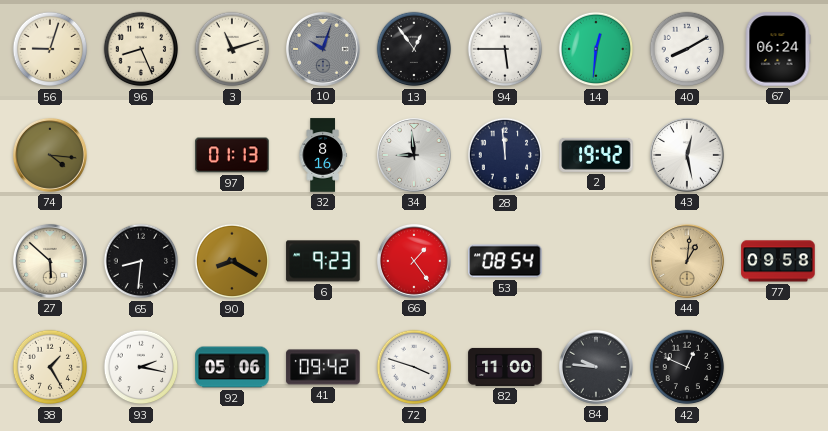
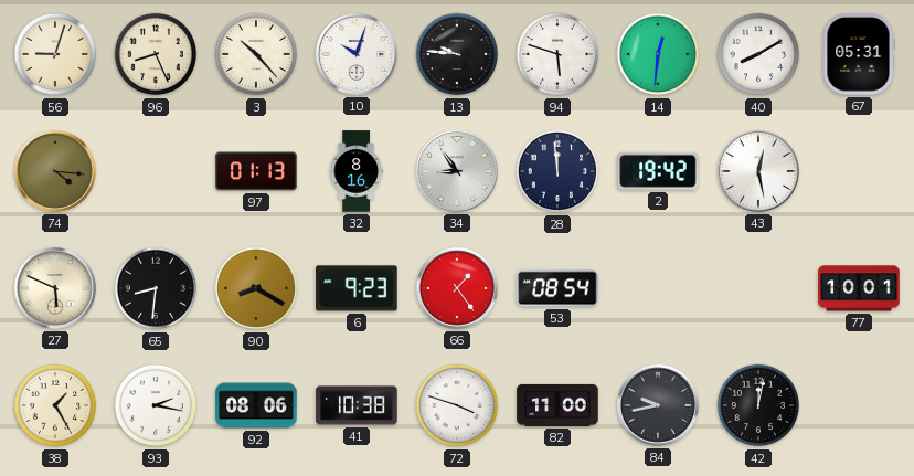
3: 11:12 -> 10:23 (256, 54)
10 dial: grey -> white (357, 54)
13: 12:54 -> 9:46 (457, 54)
94: 5:45 -> 5:48 (557, 54)
67: 06:24 -> 05:31 (859, 54)
34: 8:59 -> 8:54 (457, 171)
27: 5:52 -> 5:49 (55, 288)
44: 1:01 -> none (687, 261)
77: 09:58 -> 10:01 (859, 288)
92: 05:06 -> 08:06 (256, 405)
41: 09:42 -> 10:38 (357, 405)
84: 9:46 -> 9:43 (658, 405)
42: 12:49 -> 12:02 (758, 405)
